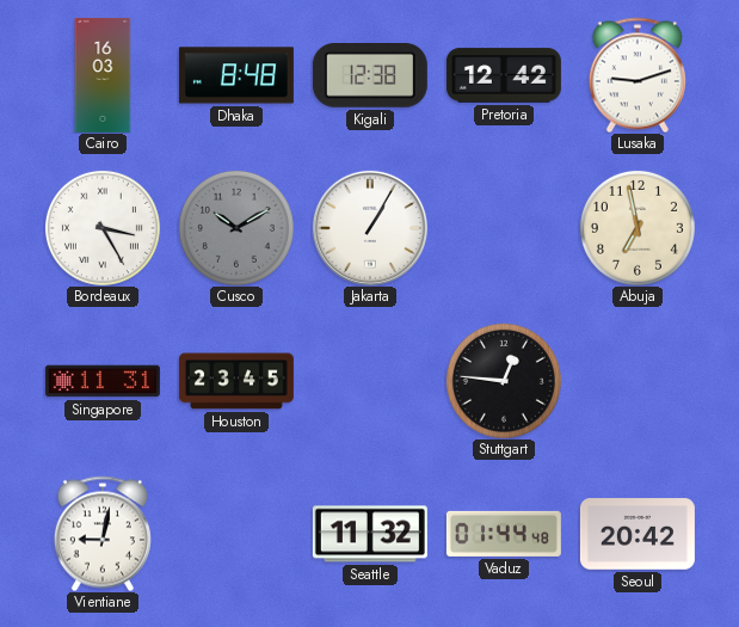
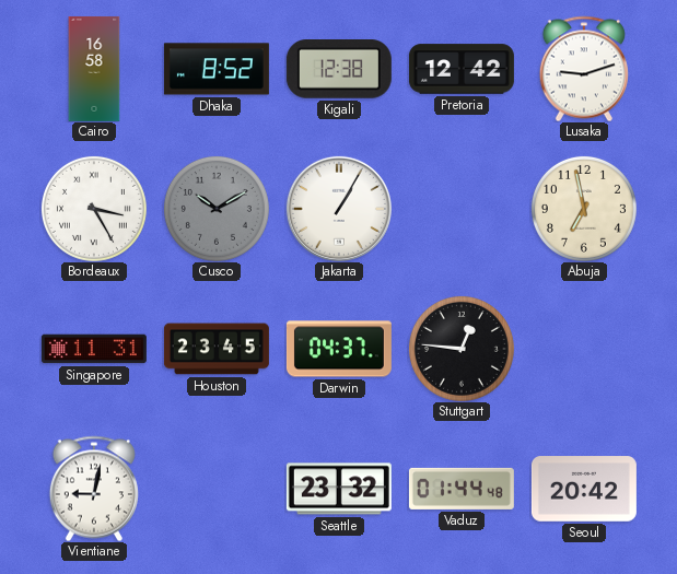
Cairo: 16:03 -> 16:58 (94, 69)
Dhaka: 8:48 -> 8:52 (217, 69)
Darwin: none -> 04:37 (339, 349)
Seattle: 11:32 -> 23:32 (339, 489)
